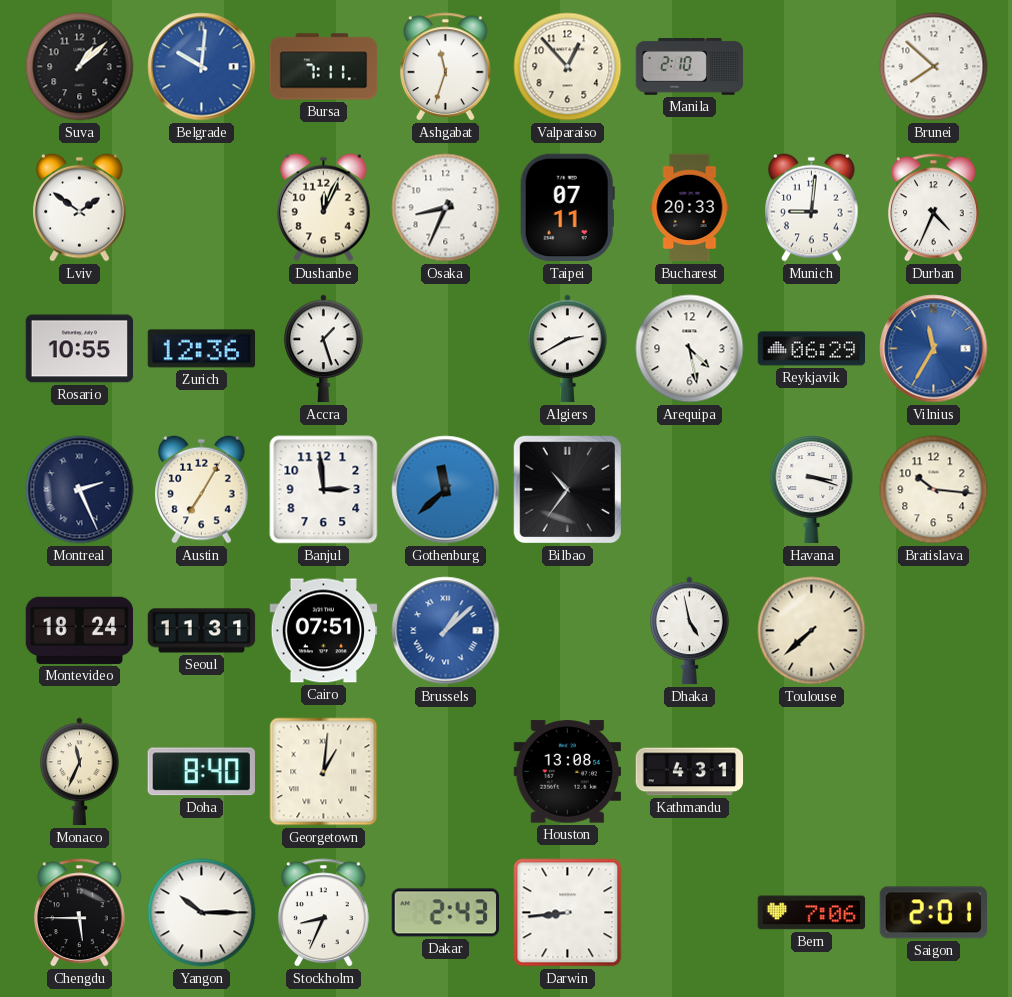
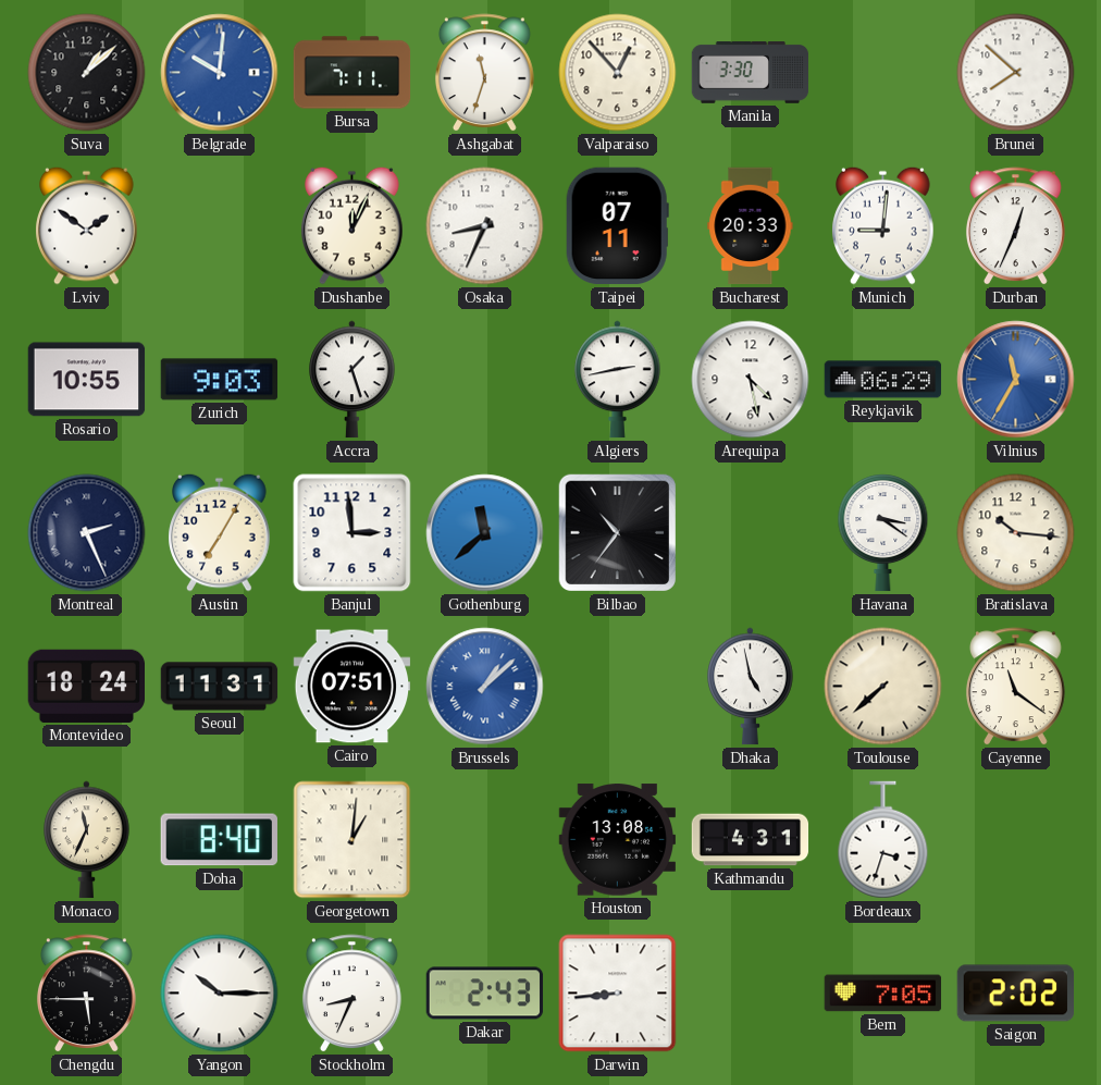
Manila: 2:10 -> 3:30 (751, 73)
Durban: 4:34 -> 12:34 (1016, 226)
Zurich: 12:36 -> 9:03 (220, 380)
Algiers: 2:40 -> 2:43 (618, 380)
Havana: 3:18 -> 3:21 (883, 533)
Cayenne: none -> 11:21 (1016, 687)
Bordeaux: none -> 3:33 (883, 840)
Bern: 7:06 -> 7:05 (883, 994)
Saigon: 2:01 -> 2:02 (1016, 994)
